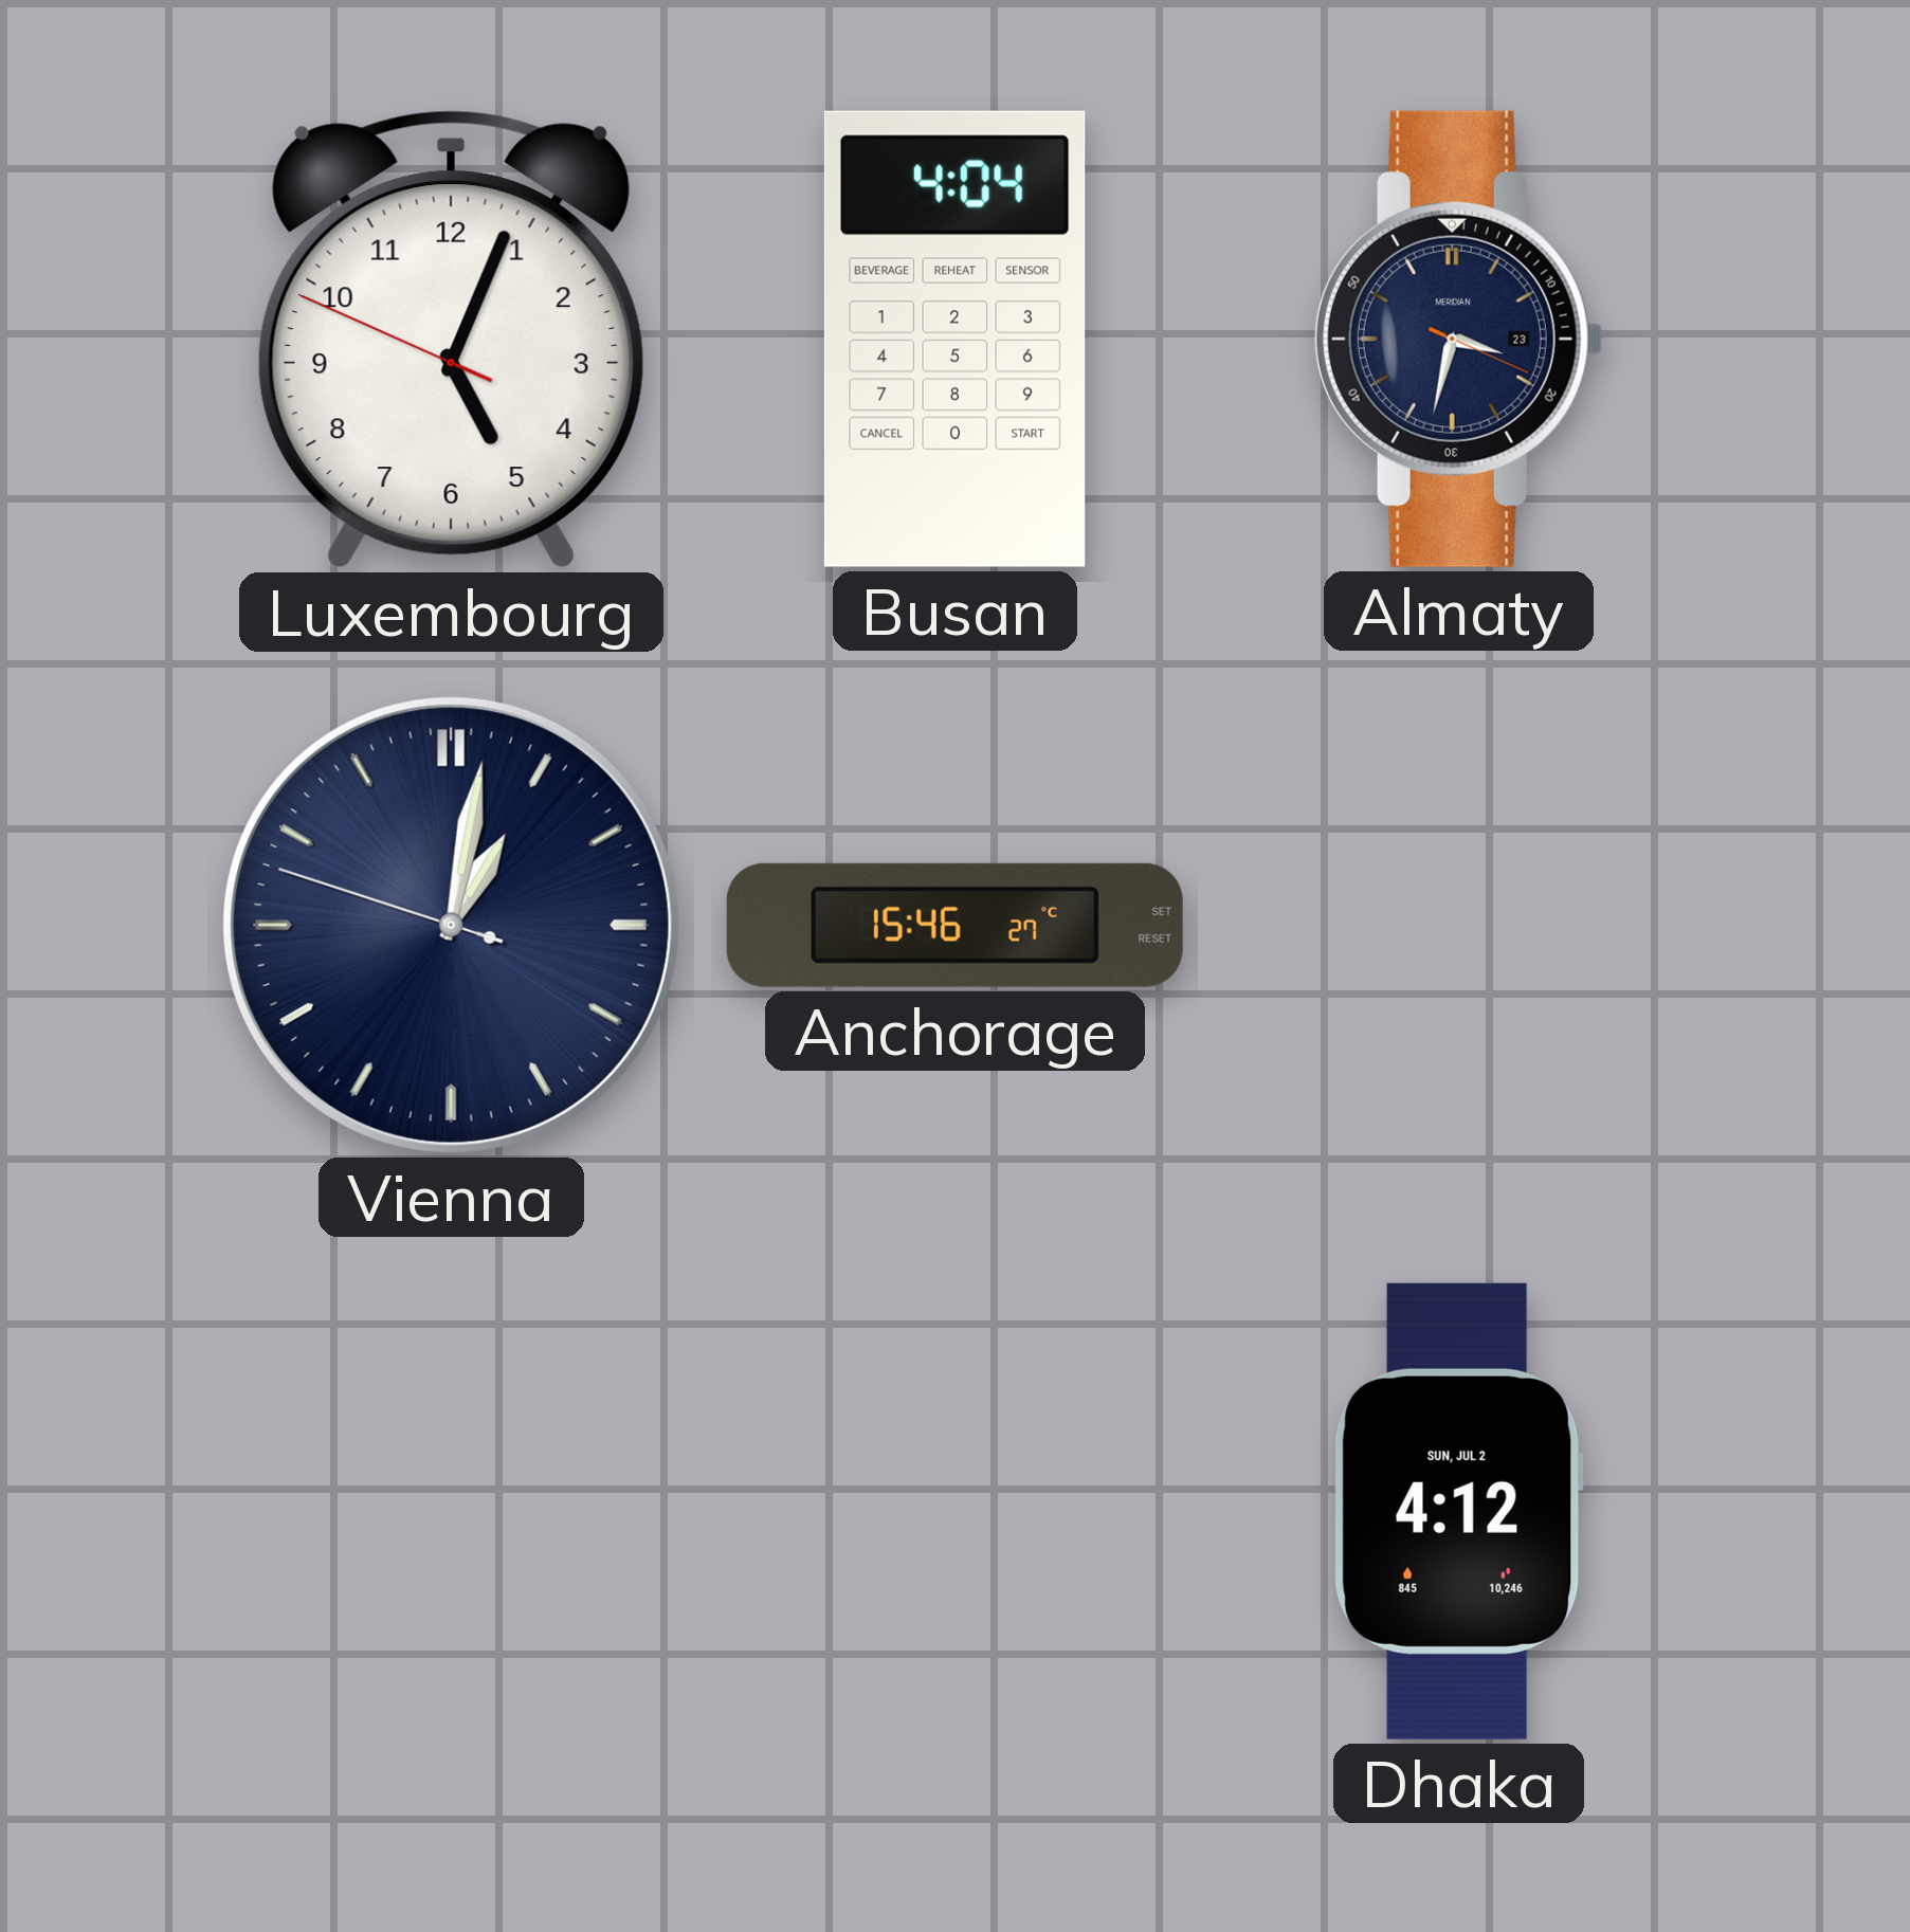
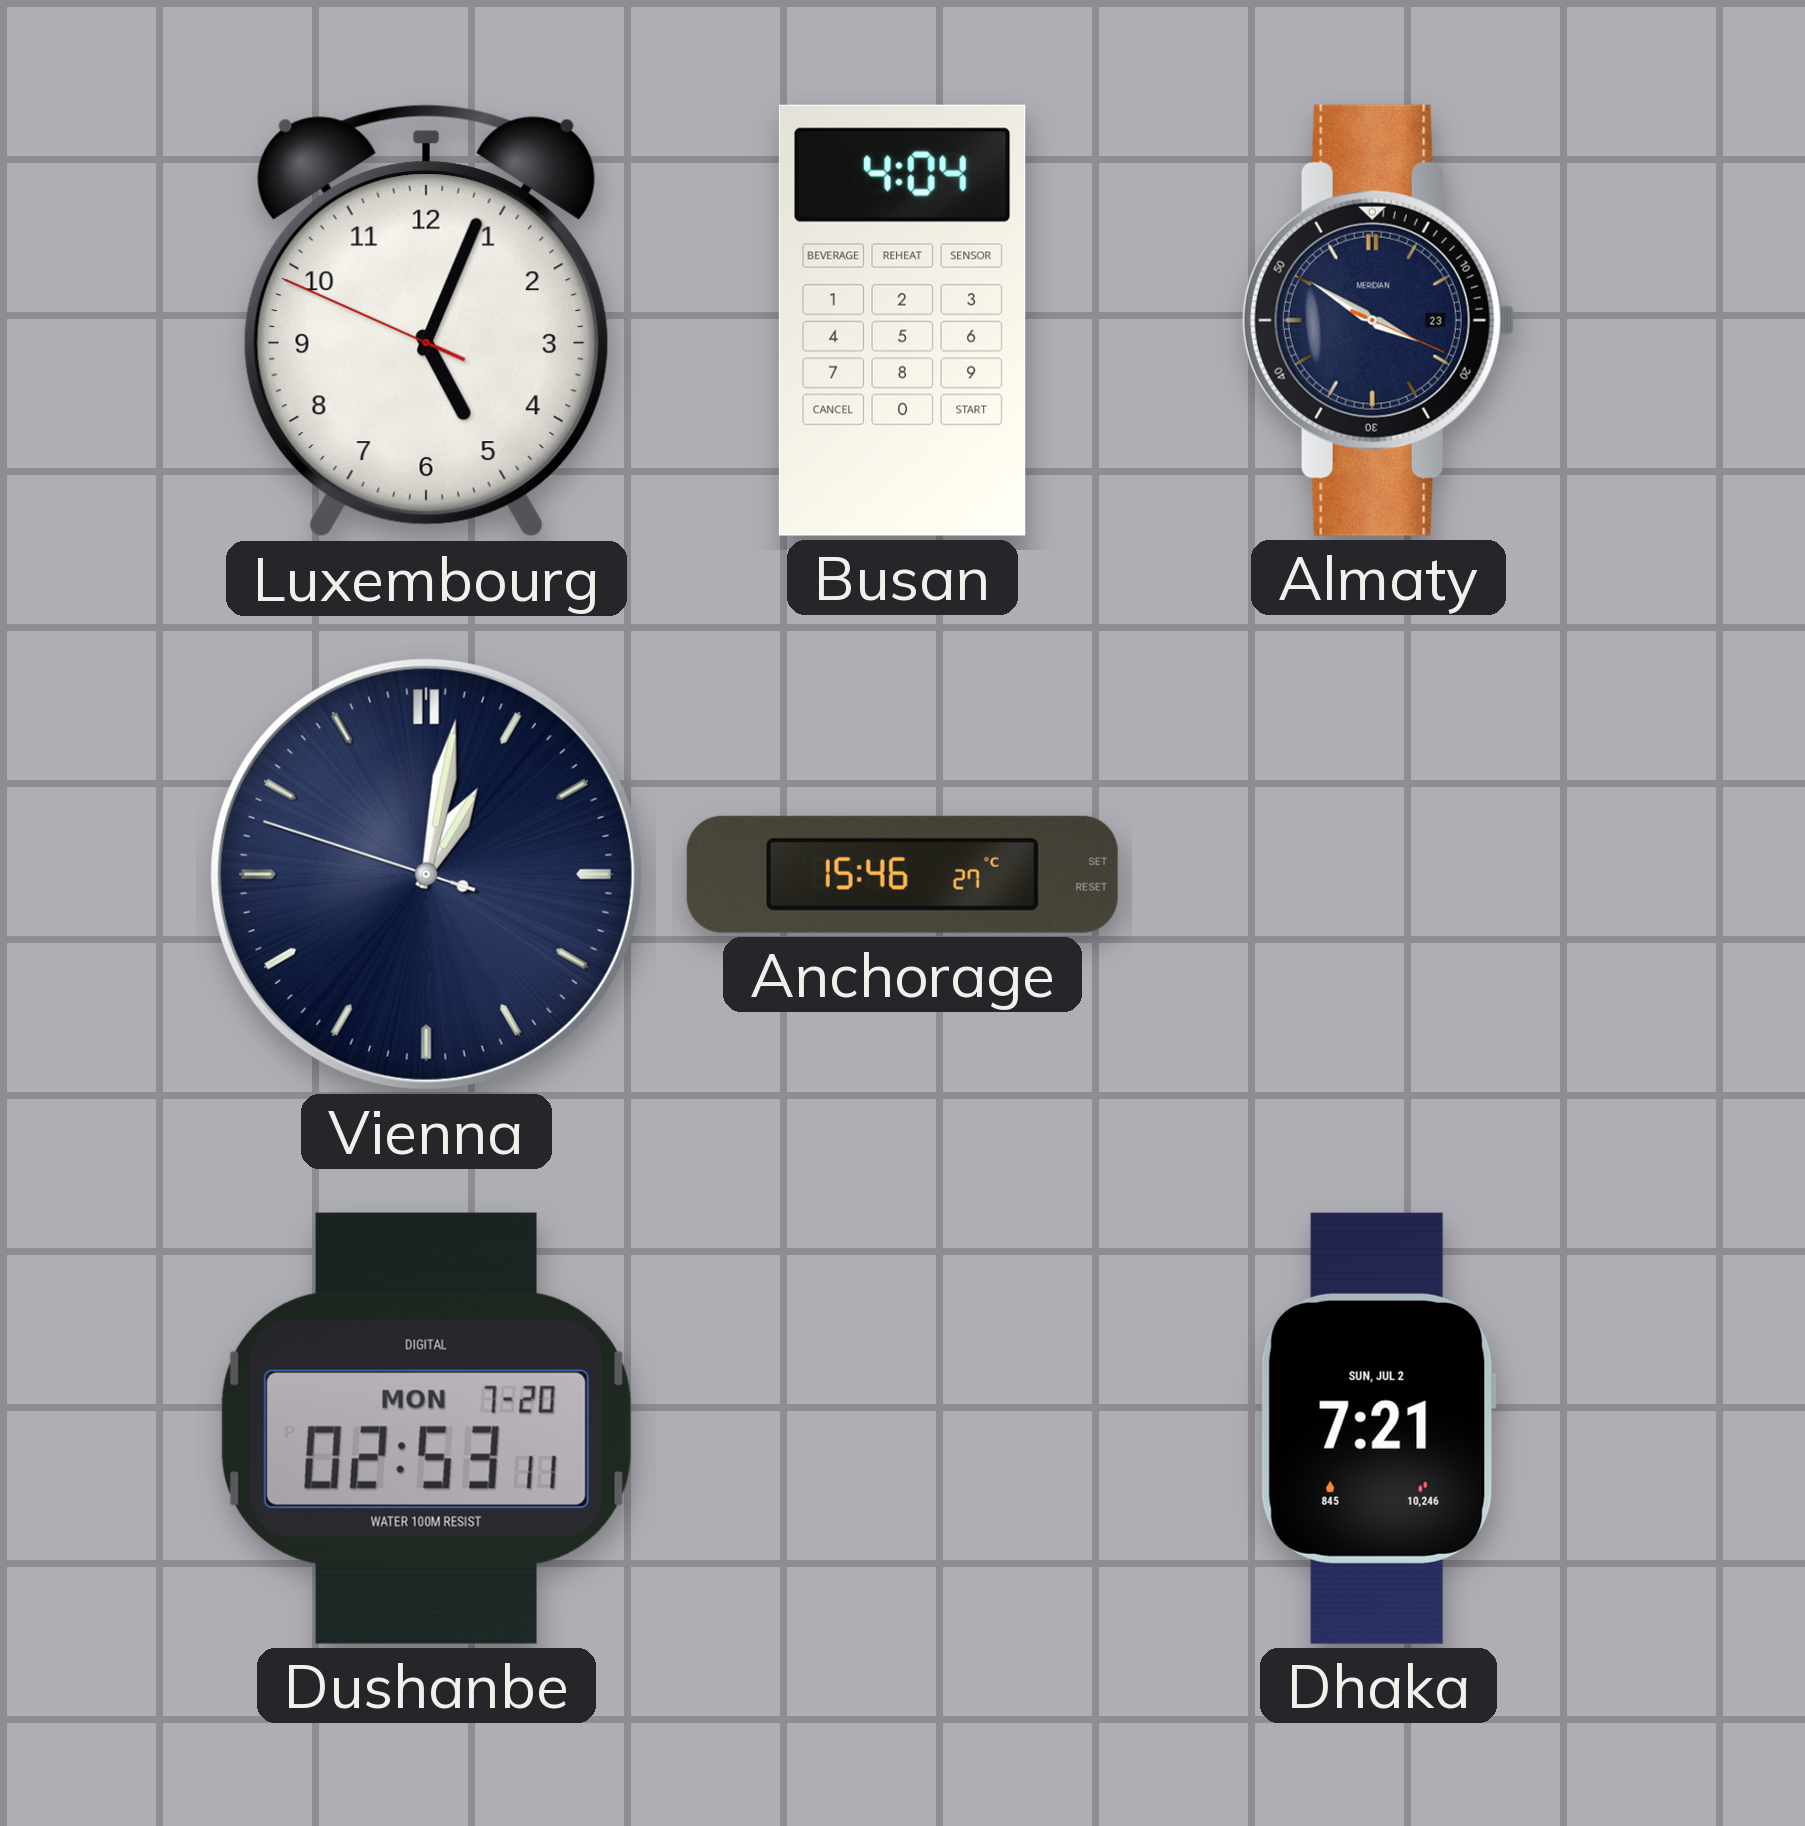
Almaty: 3:32 -> 3:50 (1378, 320)
Dushanbe: none -> 02:53 (426, 1428)
Dhaka: 4:12 -> 7:21 (1378, 1428)
